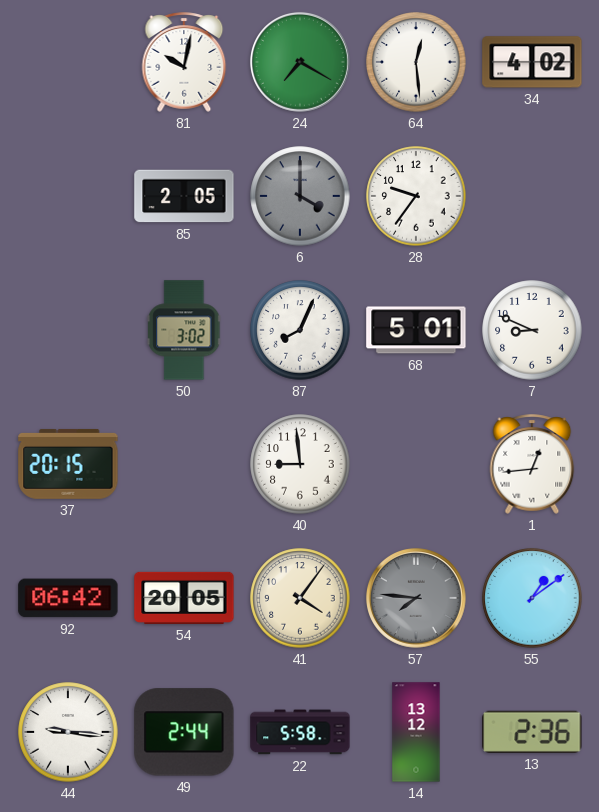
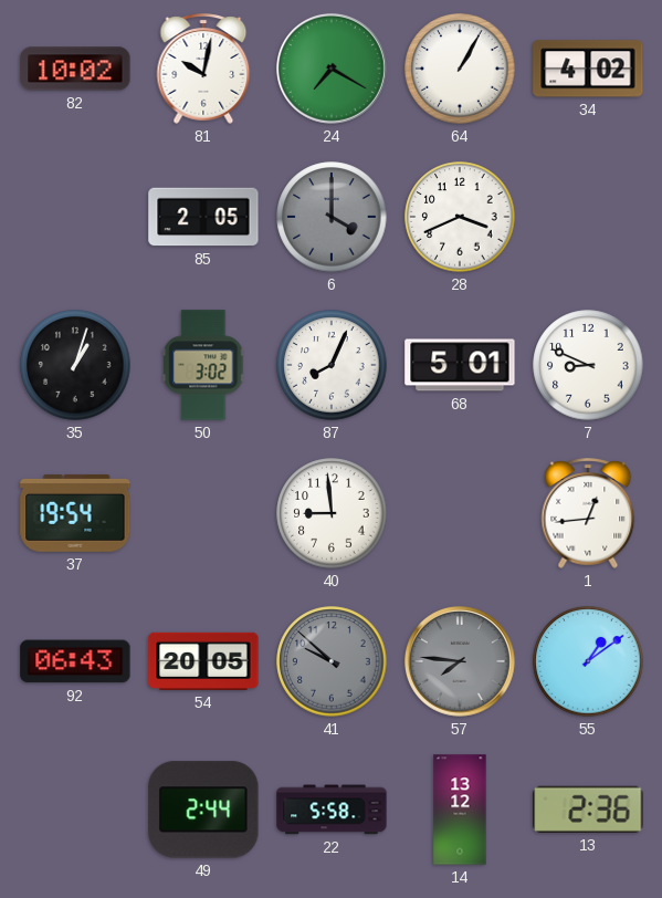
82: none -> 10:02 (75, 69)
64: 12:29 -> 1:05 (460, 69)
28: 9:36 -> 3:41 (460, 217)
35: none -> 1:03 (75, 365)
37: 20:15 -> 19:54 (75, 513)
92: 06:42 -> 06:43 (75, 661)
41: 4:06 -> 9:52 (332, 661)
41 dial: cream -> grey (332, 661)
44: 9:16 -> none (68, 732)
